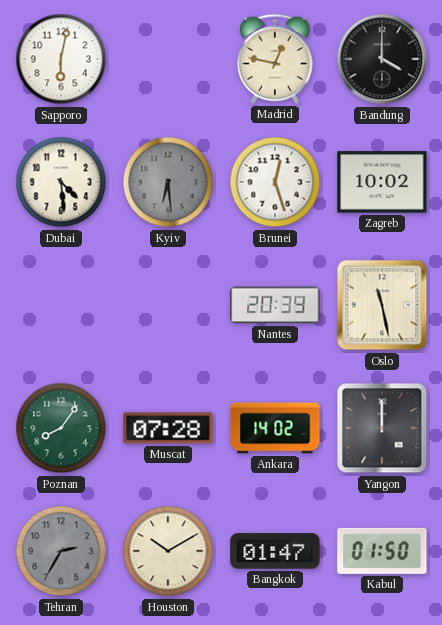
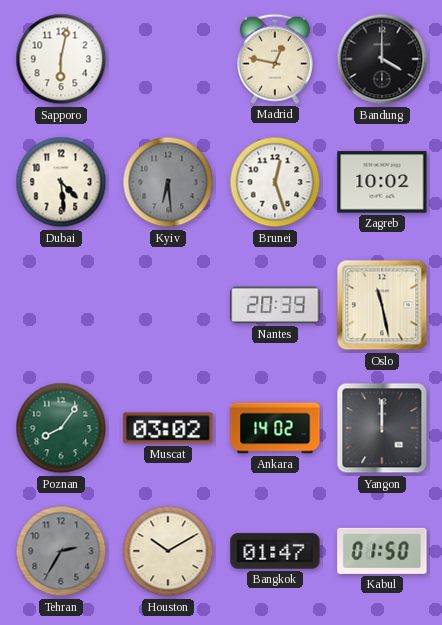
Muscat: 07:28 -> 03:02 (168, 428)
